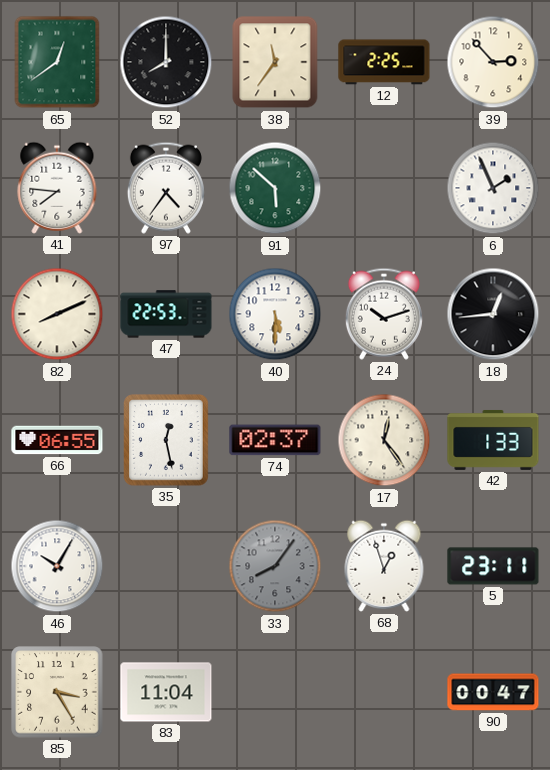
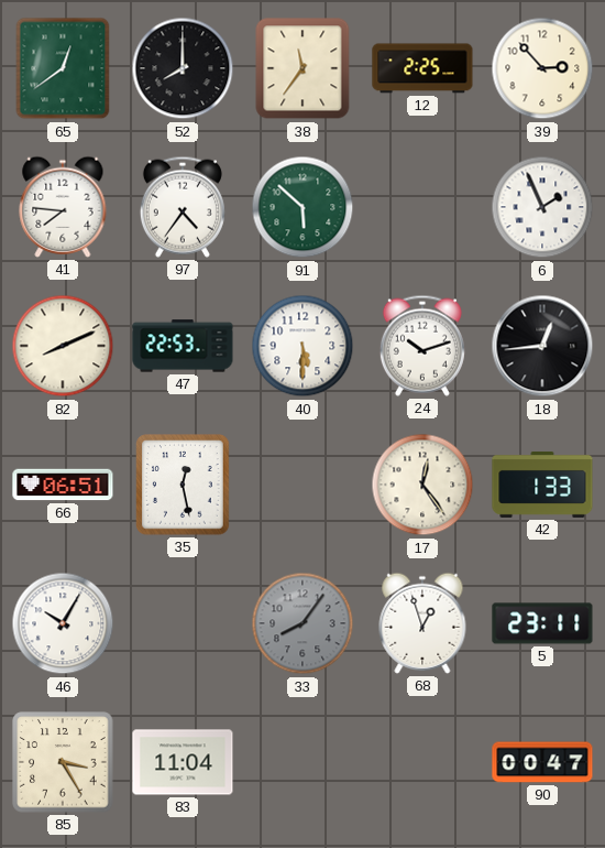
66: 06:55 -> 06:51 (63, 485)
74: 02:37 -> none (275, 440)
